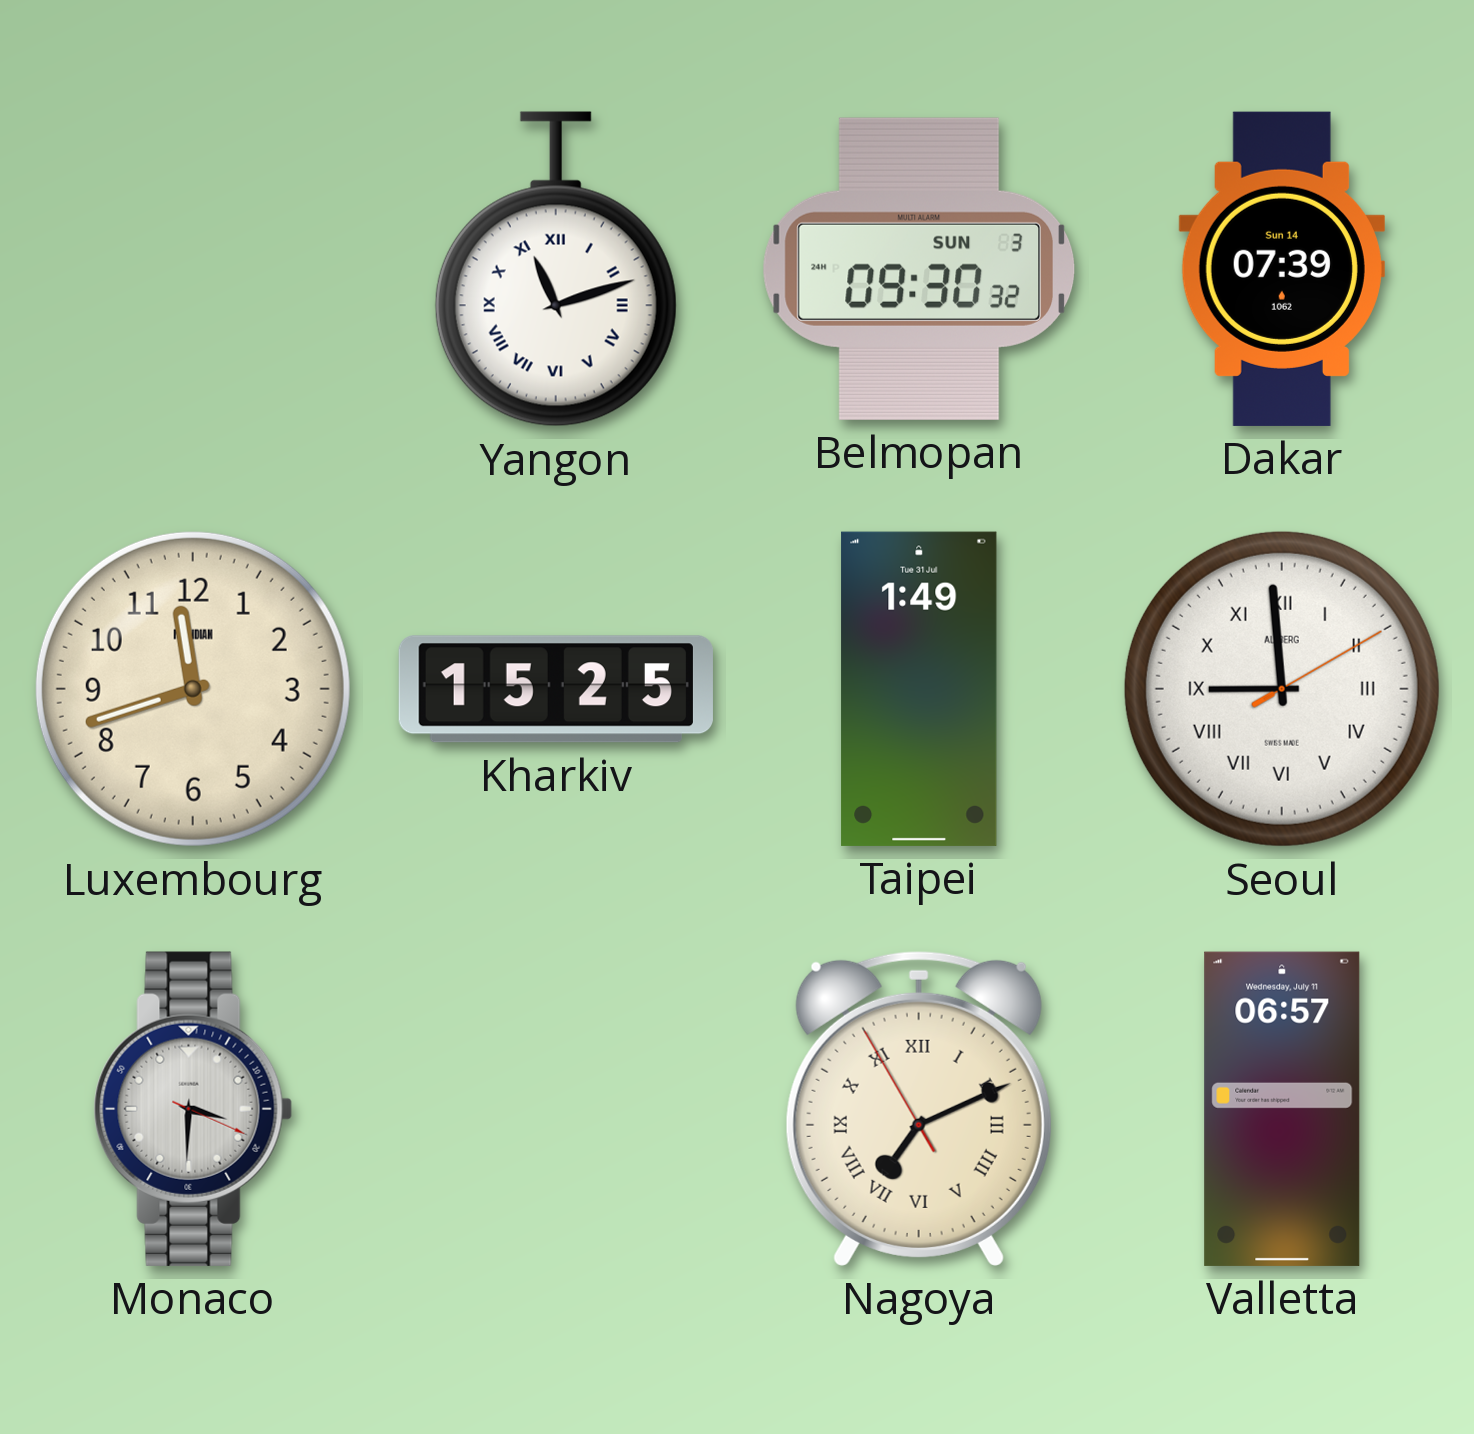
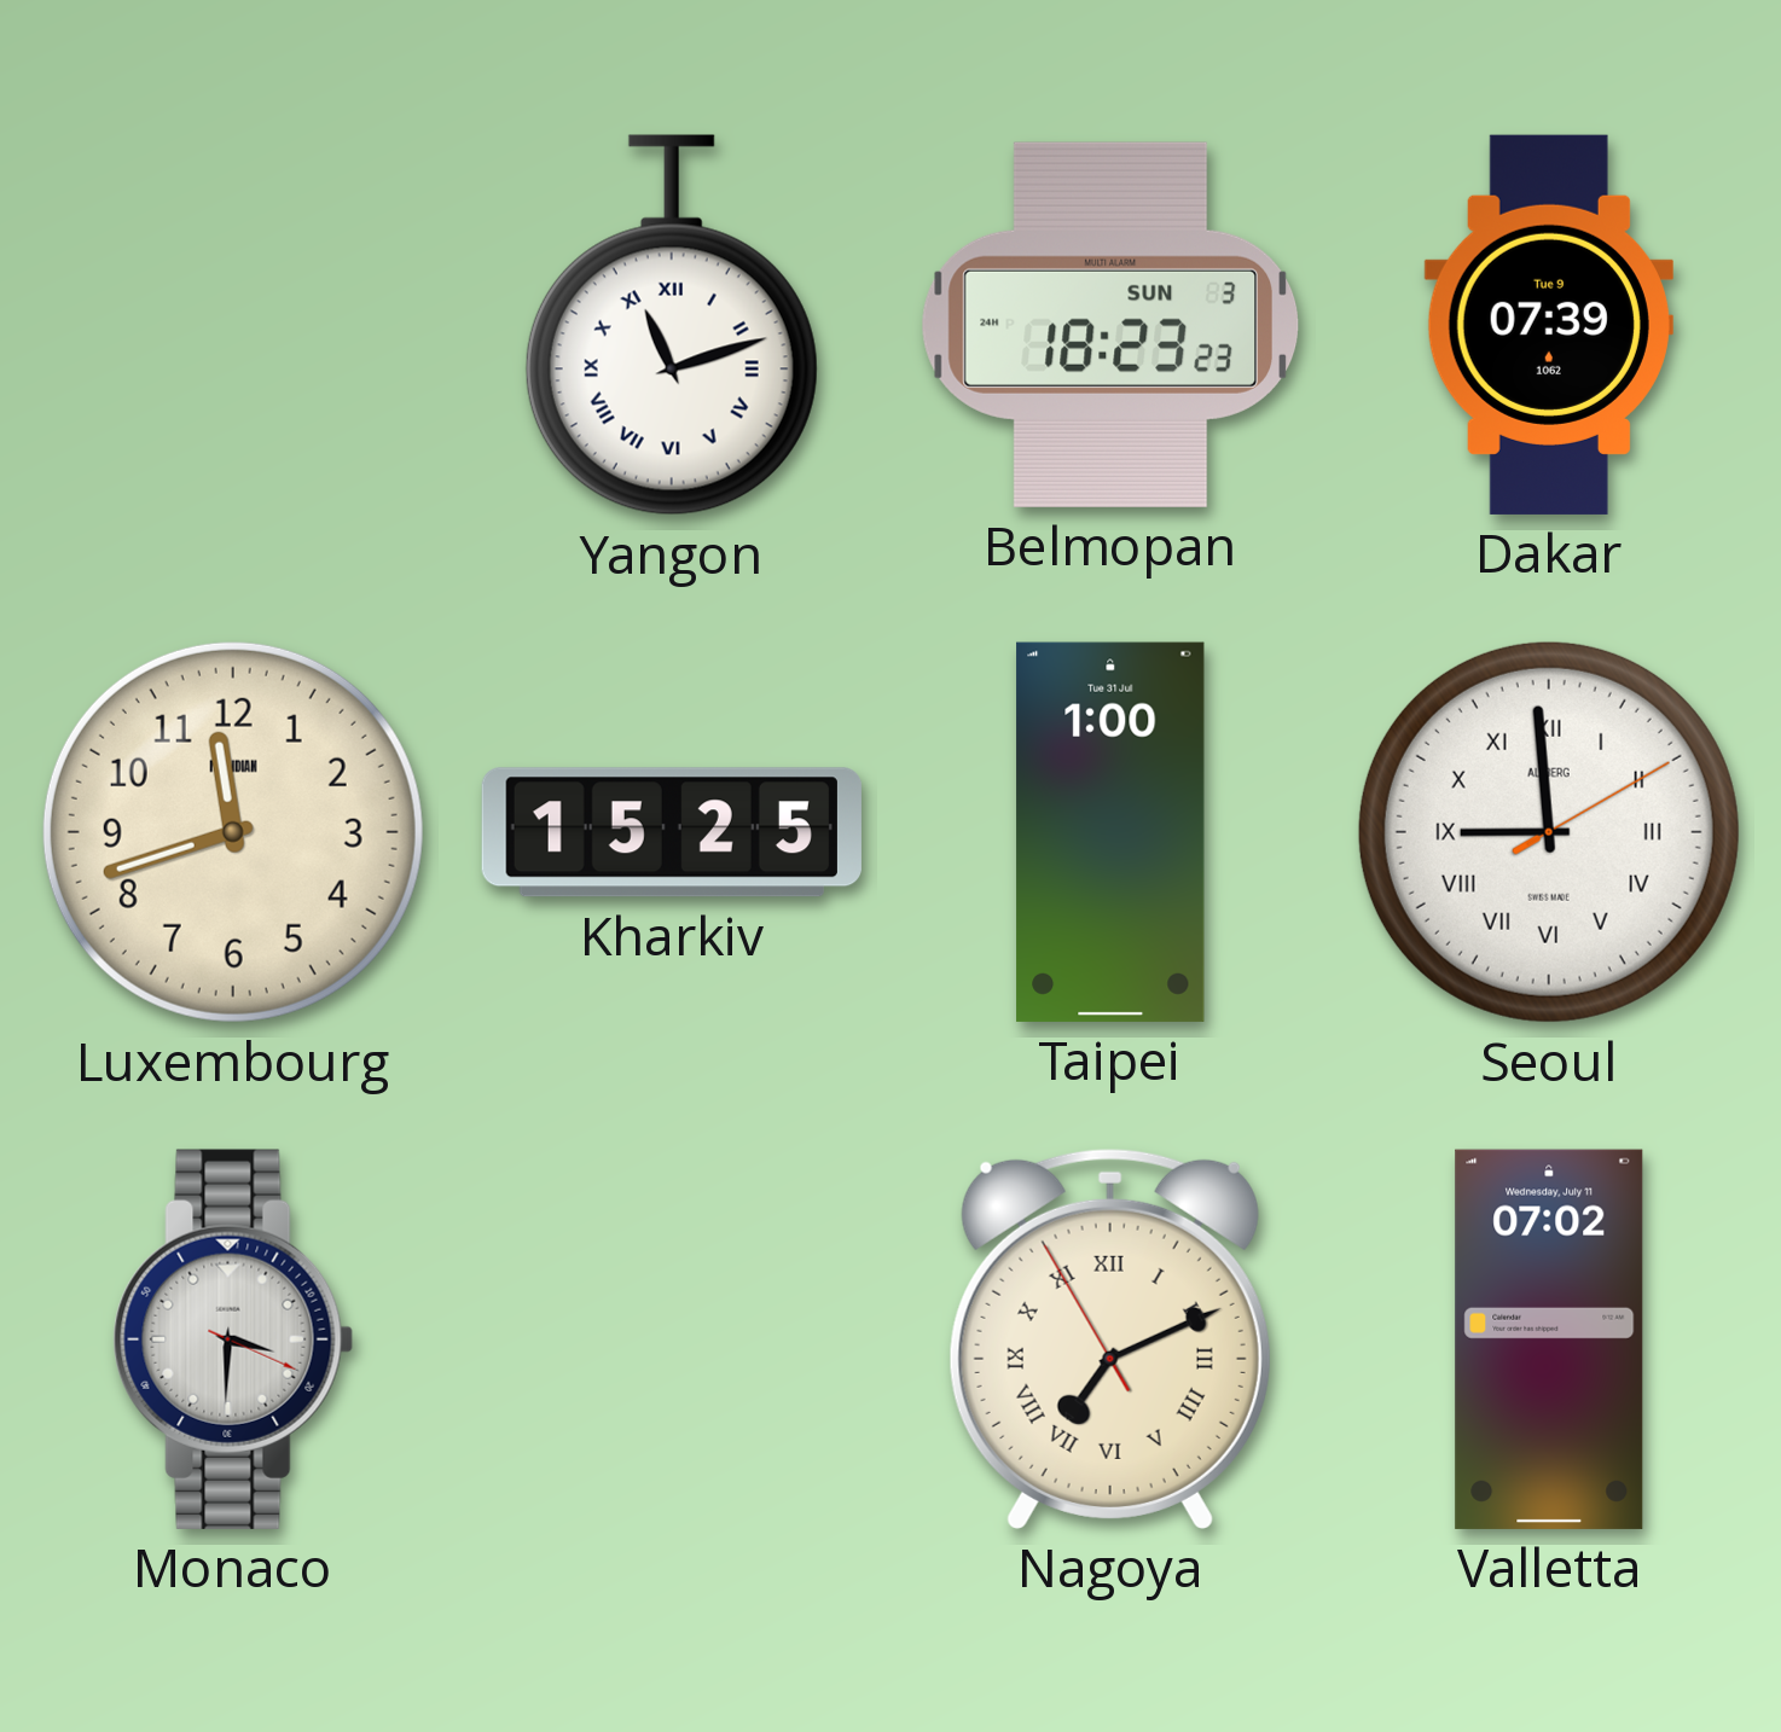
Belmopan: 09:30 -> 18:23 (1109, 325)
Dakar date: Sun 14 -> Tue 9 (1549, 325)
Taipei: 1:49 -> 1:00 (1110, 832)
Valletta: 06:57 -> 07:02 (1549, 1339)
